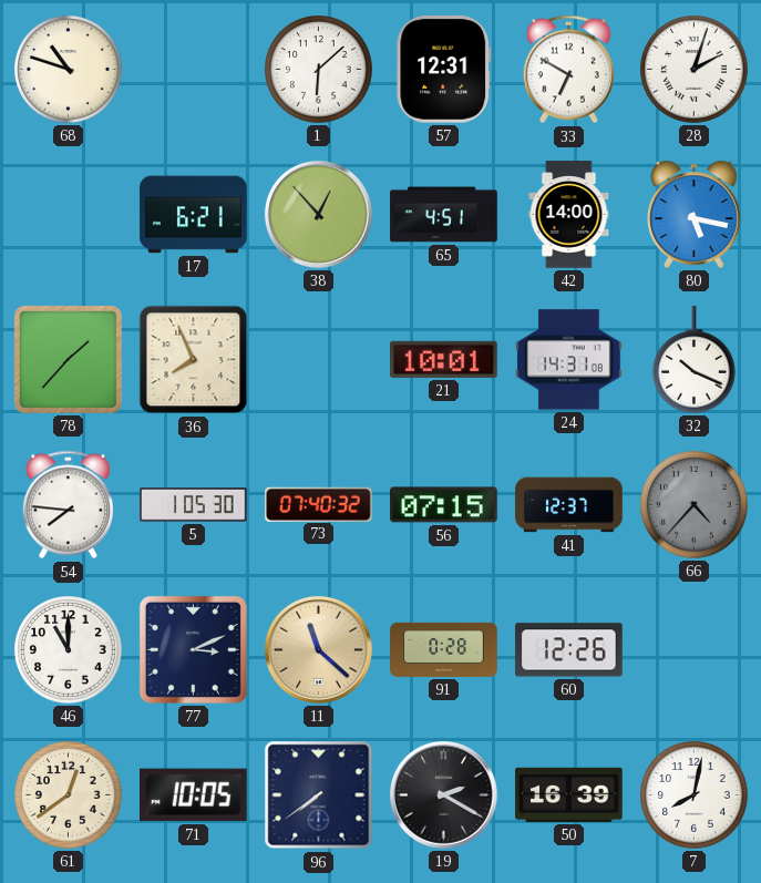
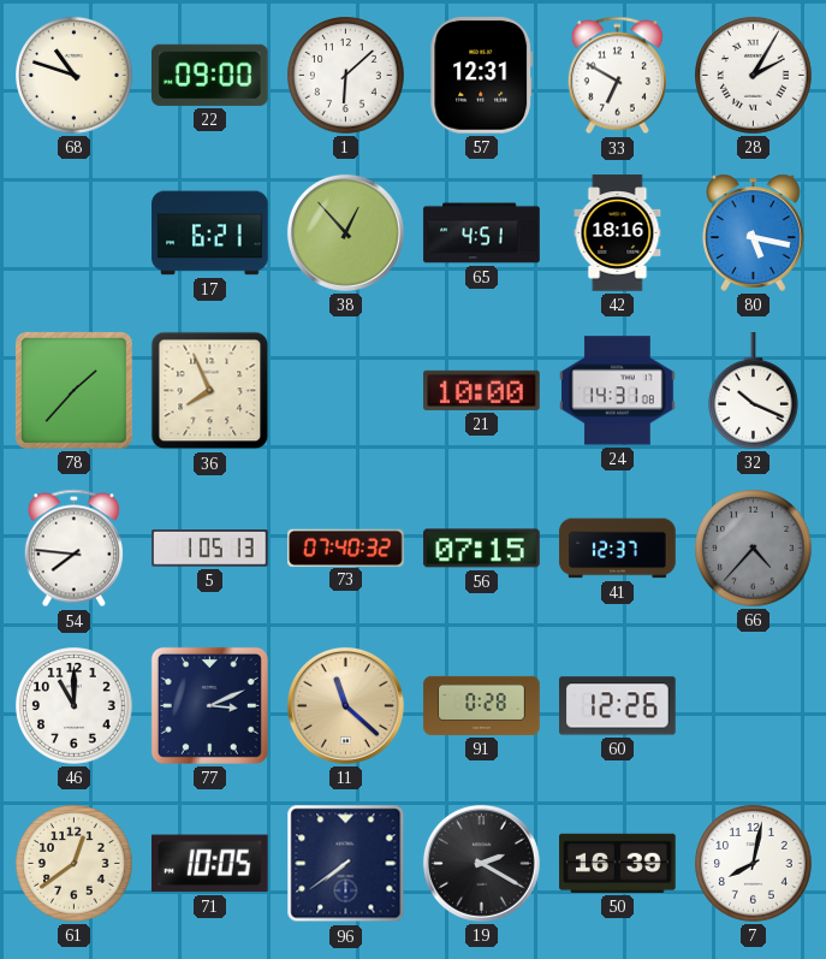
22: none -> 09:00 (210, 75)
28: 2:03 -> 2:05 (754, 76)
42: 14:00 -> 18:16 (618, 233)
21: 10:01 -> 10:00 (482, 390)
5: 1:05:30 -> 1:05:13 (210, 549)
